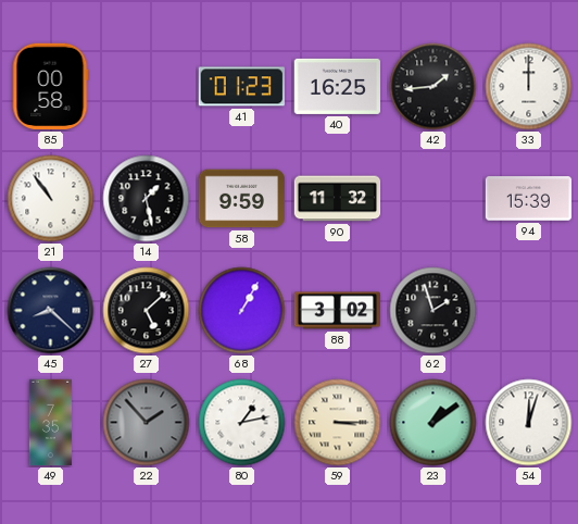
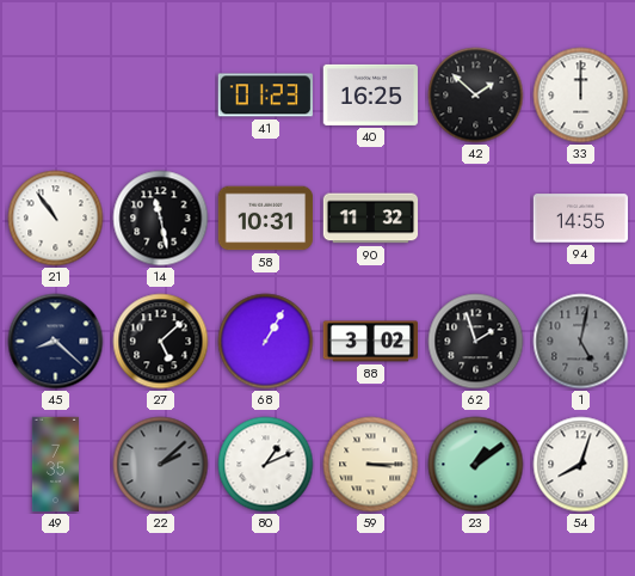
85: 00:58 -> none (50, 87)
42: 1:44 -> 1:52 (476, 96)
14: 1:28 -> 11:28 (161, 219)
58: 9:59 -> 10:31 (266, 219)
94: 15:39 -> 14:55 (581, 219)
1: none -> 5:02 (581, 342)
22: 1:53 -> 2:08 (161, 465)
80: 1:13 -> 1:11 (266, 465)
54: 12:03 -> 8:03 (581, 465)
